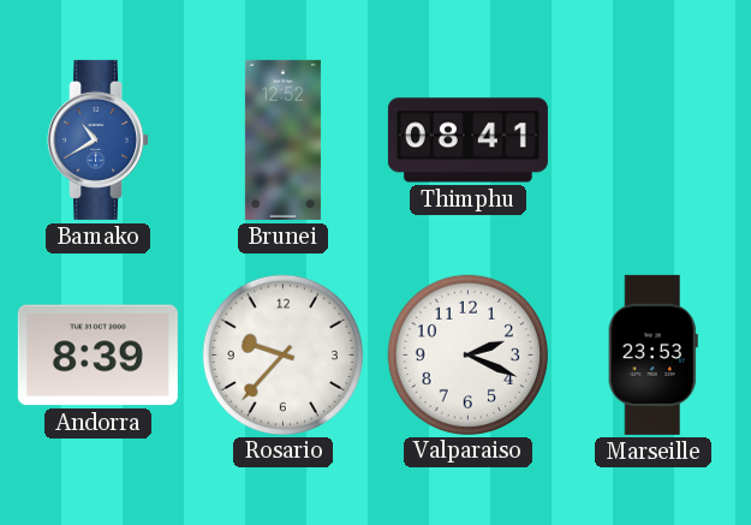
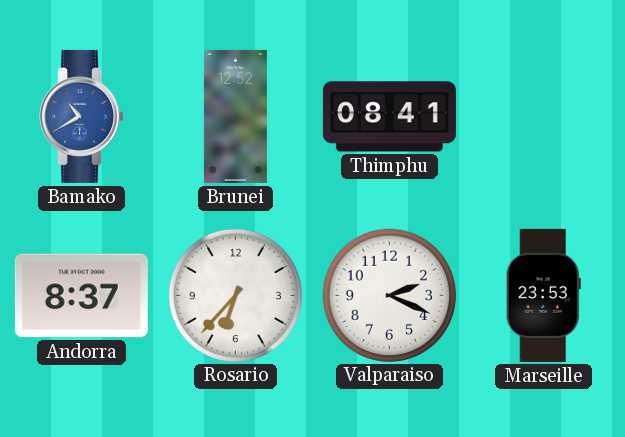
Andorra: 8:39 -> 8:37 (81, 296)
Rosario: 9:37 -> 6:37 (235, 295)
